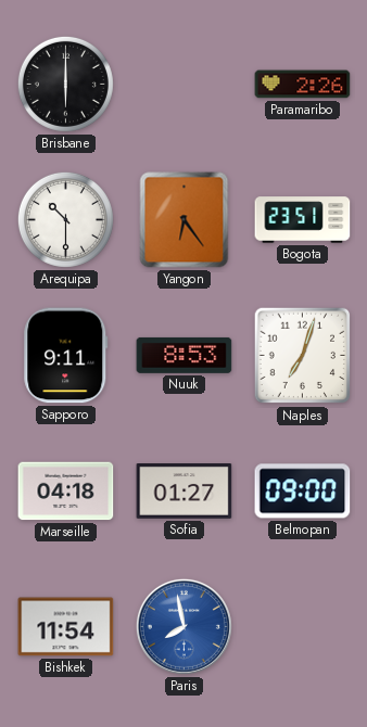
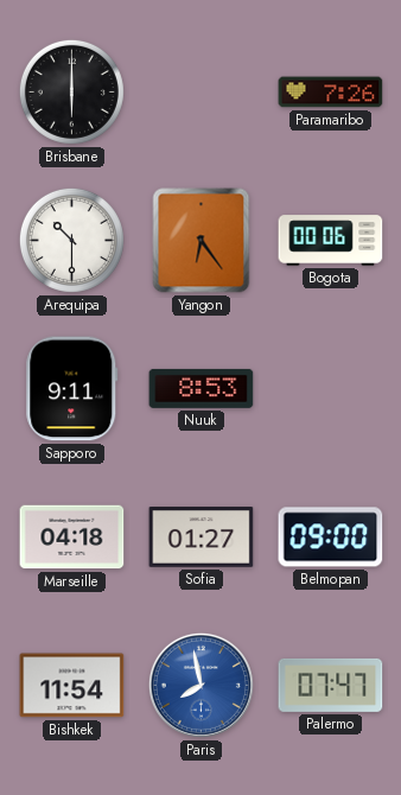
Paramaribo: 2:26 -> 7:26 (331, 93)
Bogota: 23:51 -> 00:06 (331, 241)
Naples: 7:03 -> none (303, 356)
Palermo: none -> 07:47 (331, 685)
